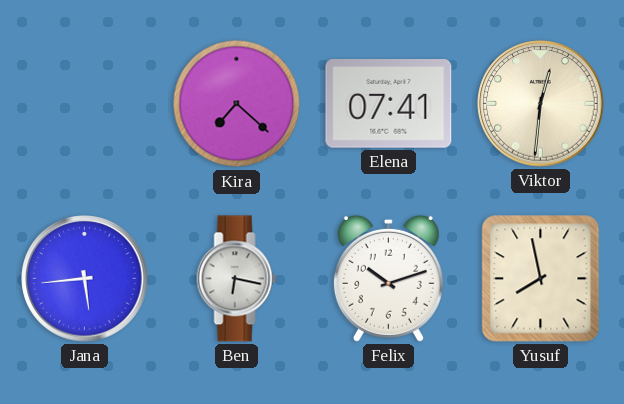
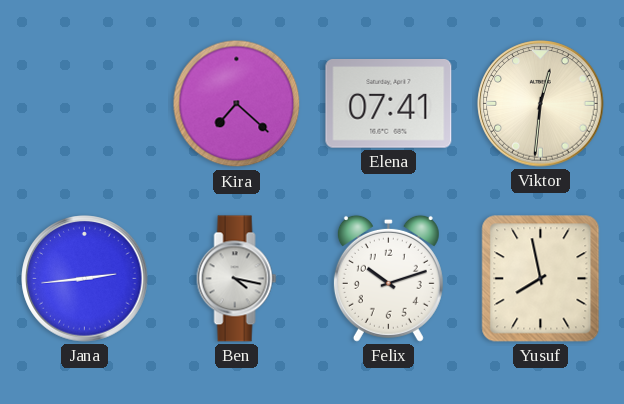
Jana: 5:44 -> 2:44 (85, 279)
Ben: 6:17 -> 4:17 (237, 279)
